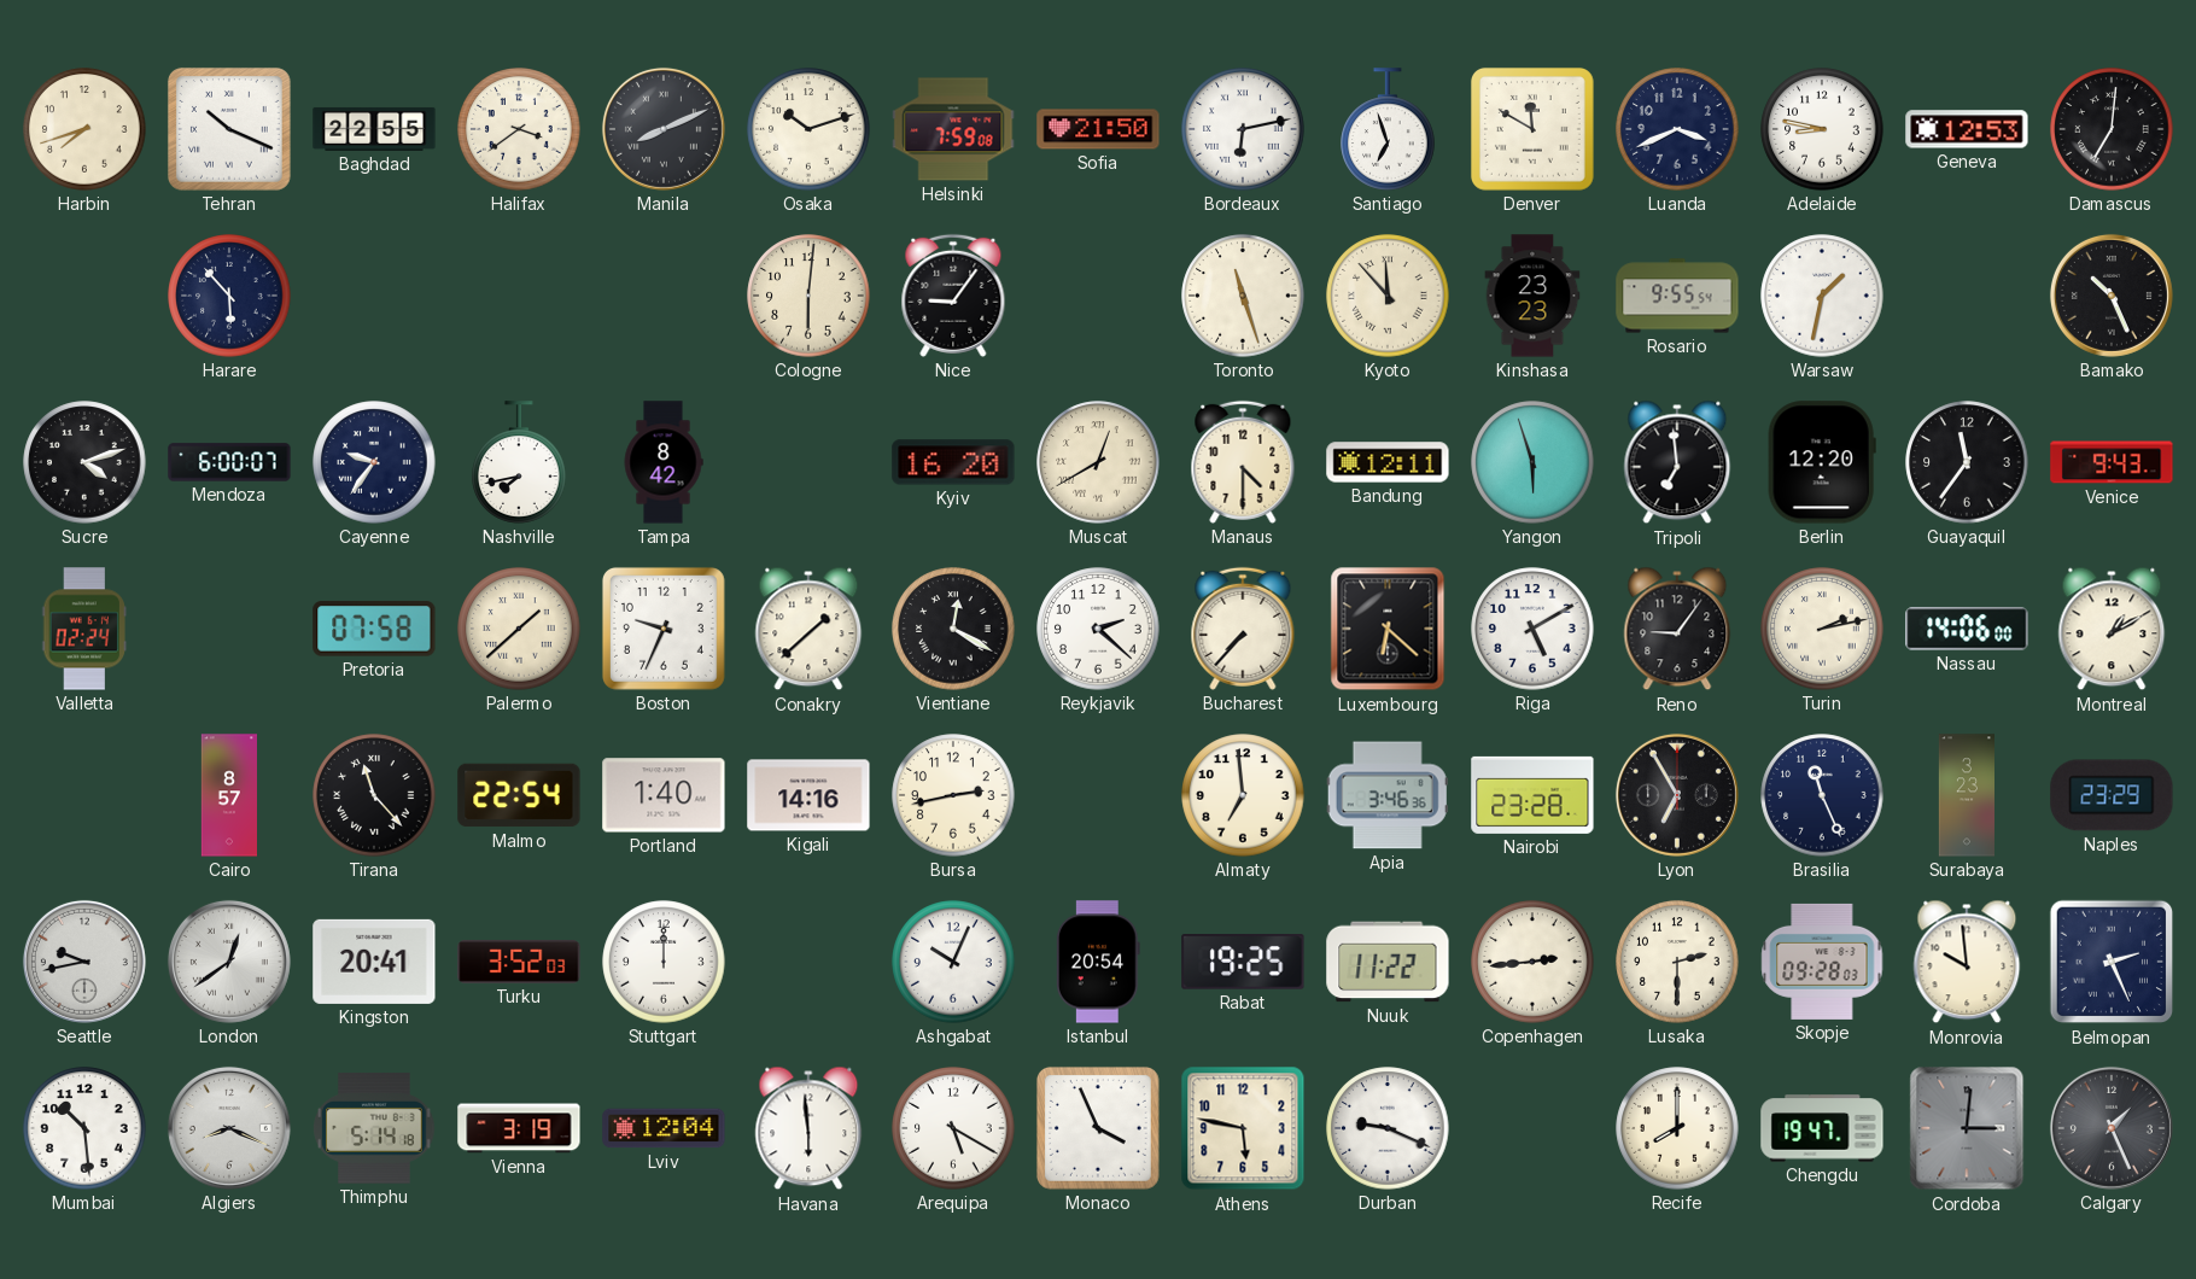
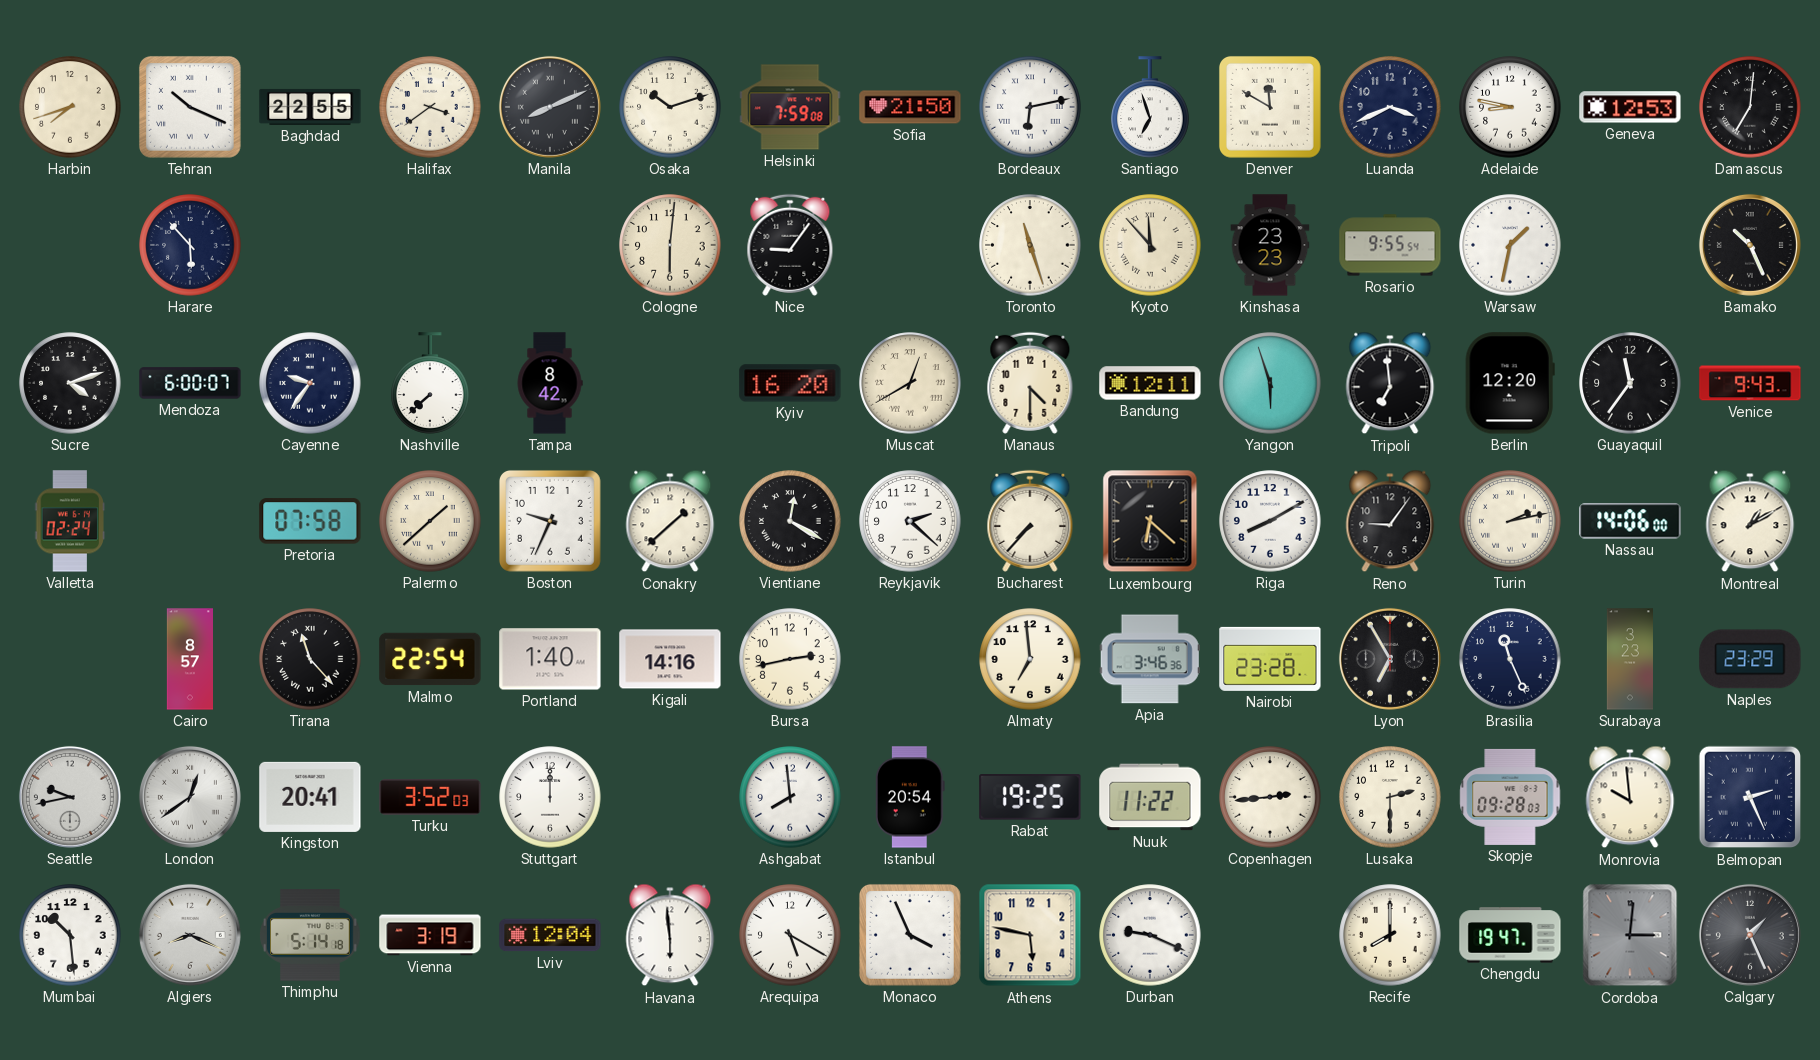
Nashville: 7:43 -> 7:38 (430, 383)
Riga: 5:10 -> 8:10 (1270, 521)
Ashgabat: 10:04 -> 7:59 (790, 797)
